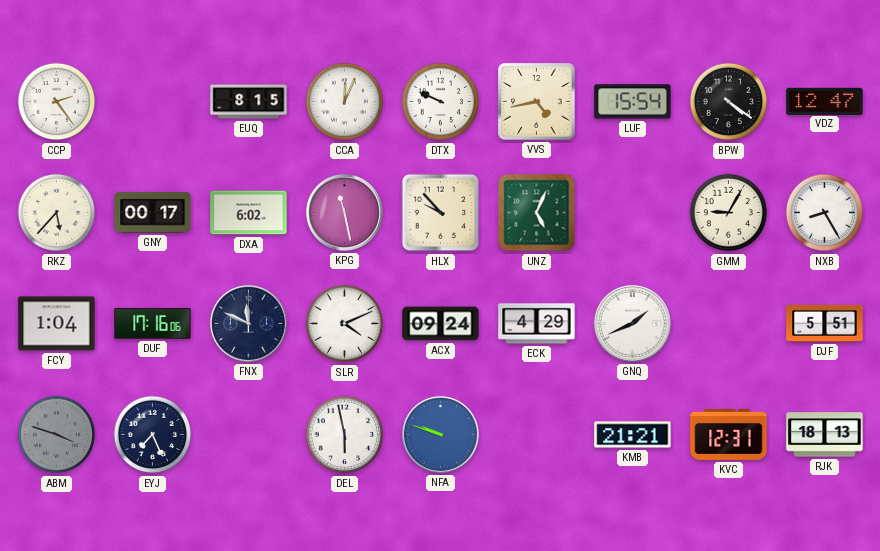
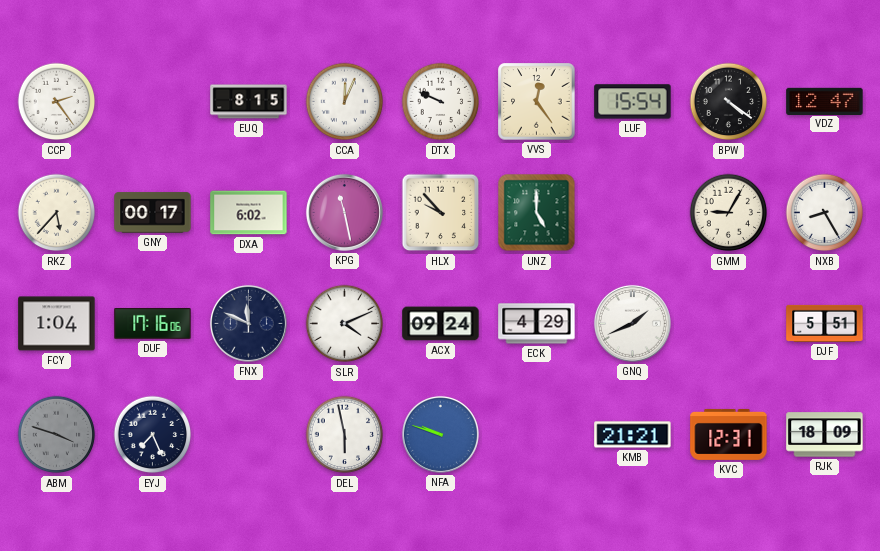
VVS: 4:43 -> 12:24 (537, 102)
UNZ: 5:04 -> 5:00 (537, 213)
RJK: 18:13 -> 18:09 (825, 435)
